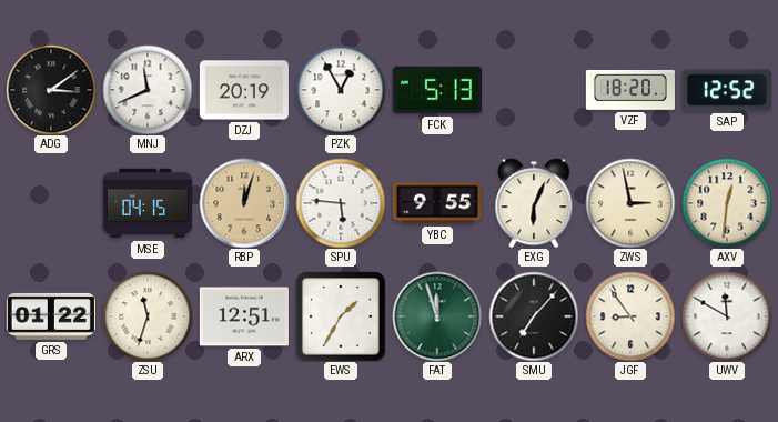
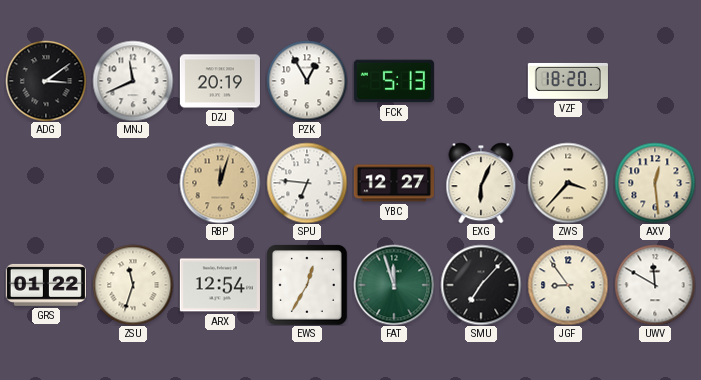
SAP: 12:52 -> none (727, 90)
MSE: 04:15 -> none (148, 203)
SPU: 5:46 -> 6:46 (307, 183)
YBC: 9:55 -> 12:27 (394, 183)
ZWS: 2:58 -> 3:37 (568, 183)
AXV: 12:31 -> 12:29 (655, 183)
ARX: 12:51 -> 12:54 (220, 285)
EWS: 1:35 -> 12:35 (307, 285)
